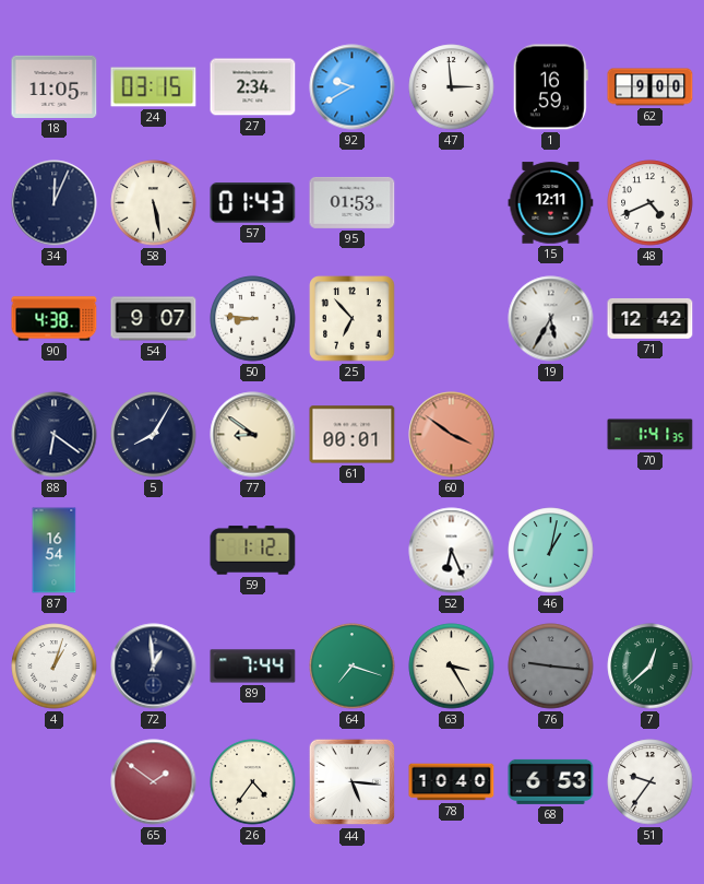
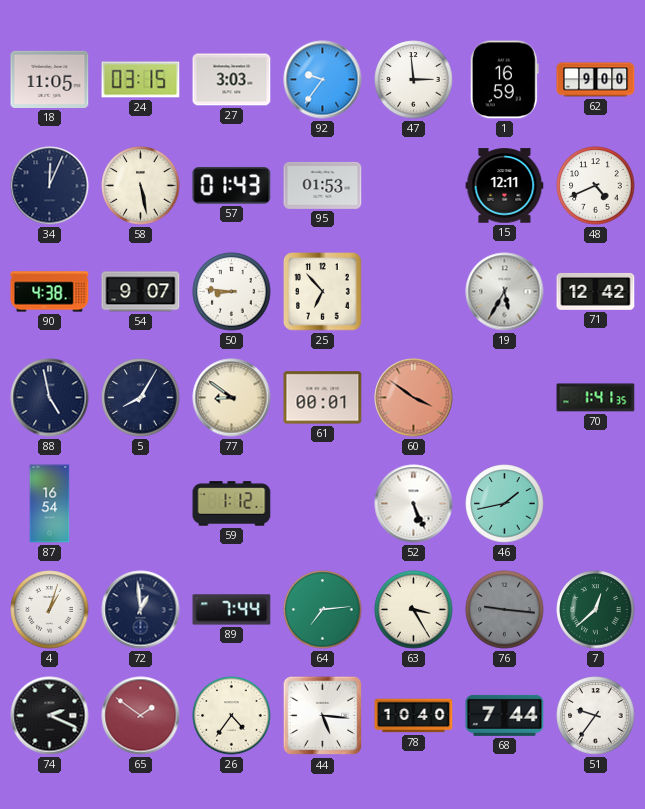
27: 2:34 -> 3:03 (232, 80)
92: 9:40 -> 9:36 (323, 80)
88: 6:21 -> 4:58 (50, 398)
52: 6:26 -> 5:26 (414, 504)
46: 1:02 -> 1:43 (505, 504)
64: 7:18 -> 7:14 (323, 610)
74: none -> 2:19 (50, 716)
68: 6:53 -> 7:44 (505, 715)
